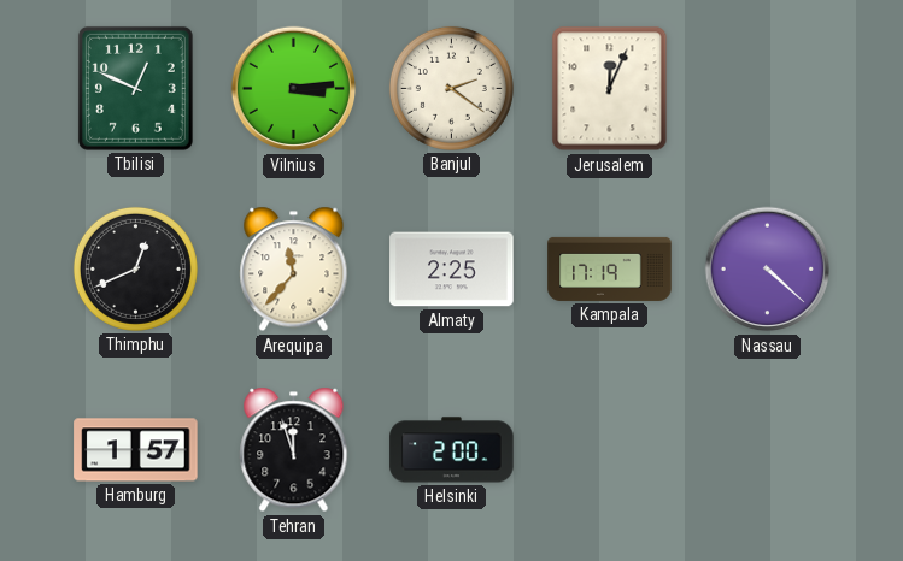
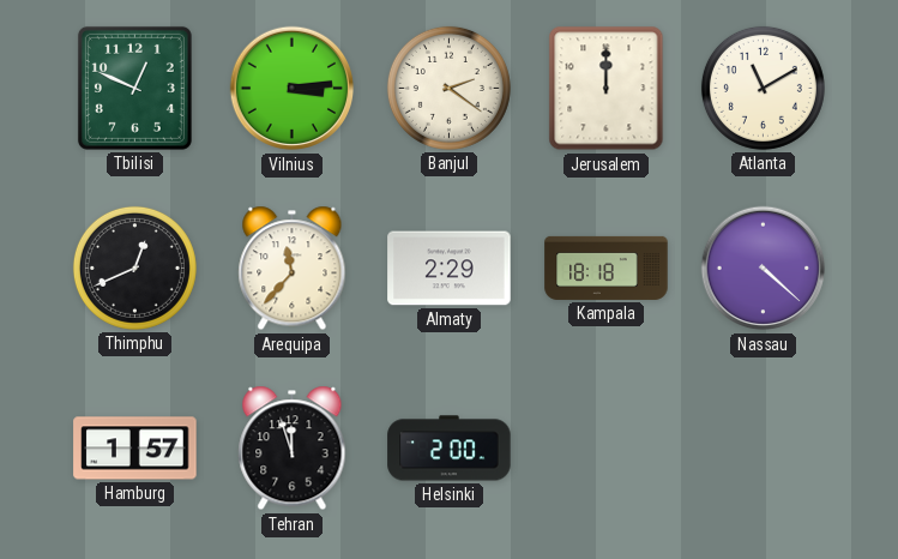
Jerusalem: 12:04 -> 12:00 (607, 89)
Atlanta: none -> 11:10 (763, 88)
Almaty: 2:25 -> 2:29 (450, 269)
Kampala: 17:19 -> 18:18 (607, 268)
